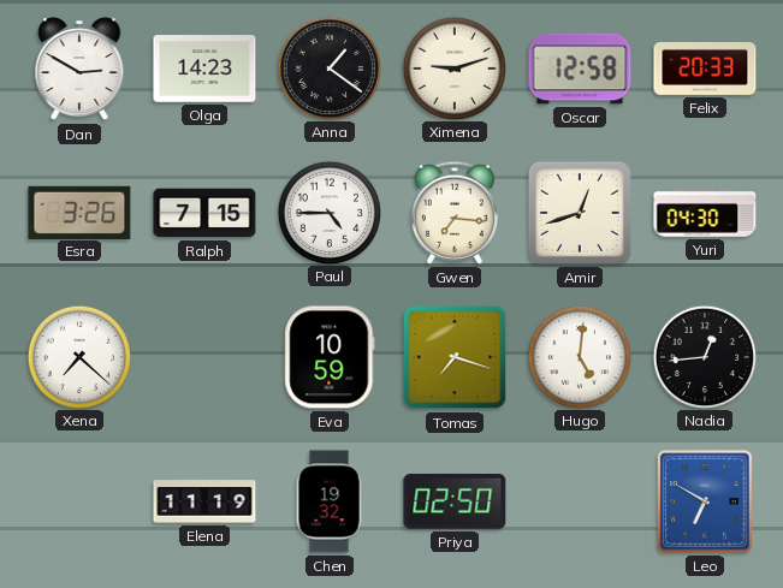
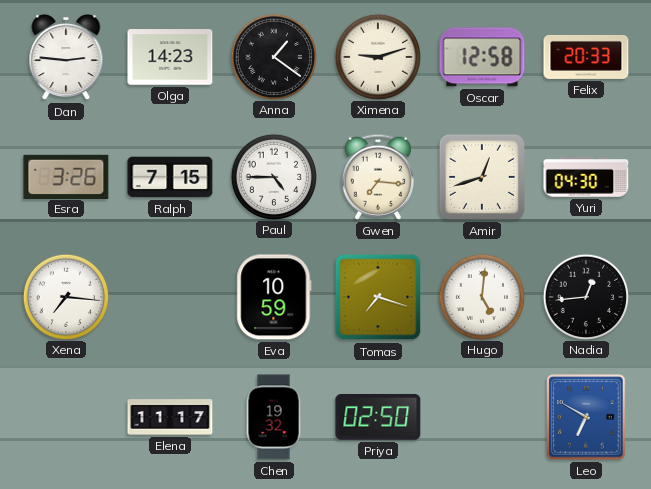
Dan: 2:50 -> 2:46 (66, 57)
Xena: 7:22 -> 7:16 (65, 296)
Elena: 11:19 -> 11:17 (170, 417)
